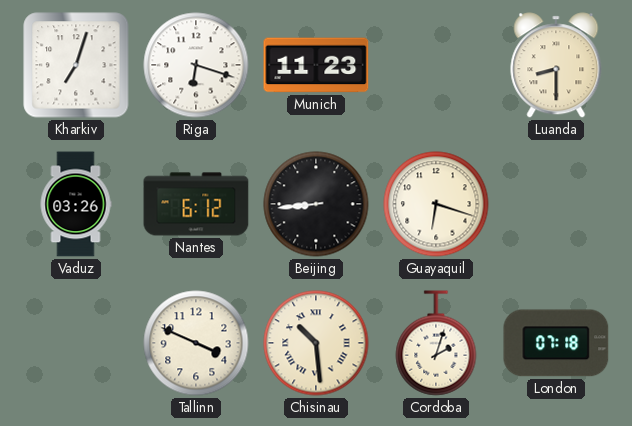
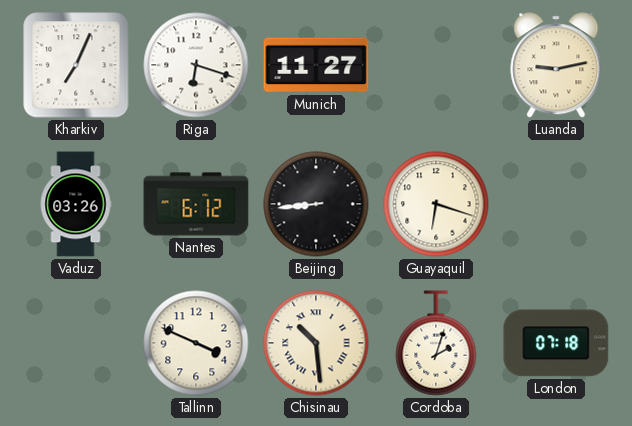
Kharkiv: 7:03 -> 7:04 (76, 65)
Munich: 11:23 -> 11:27 (316, 65)
Luanda: 8:30 -> 9:13 (556, 65)
